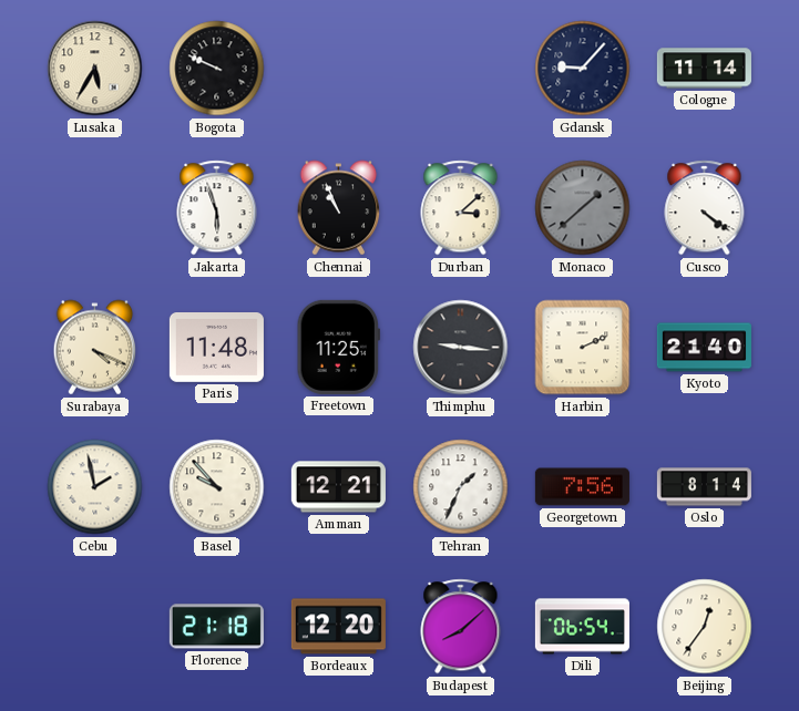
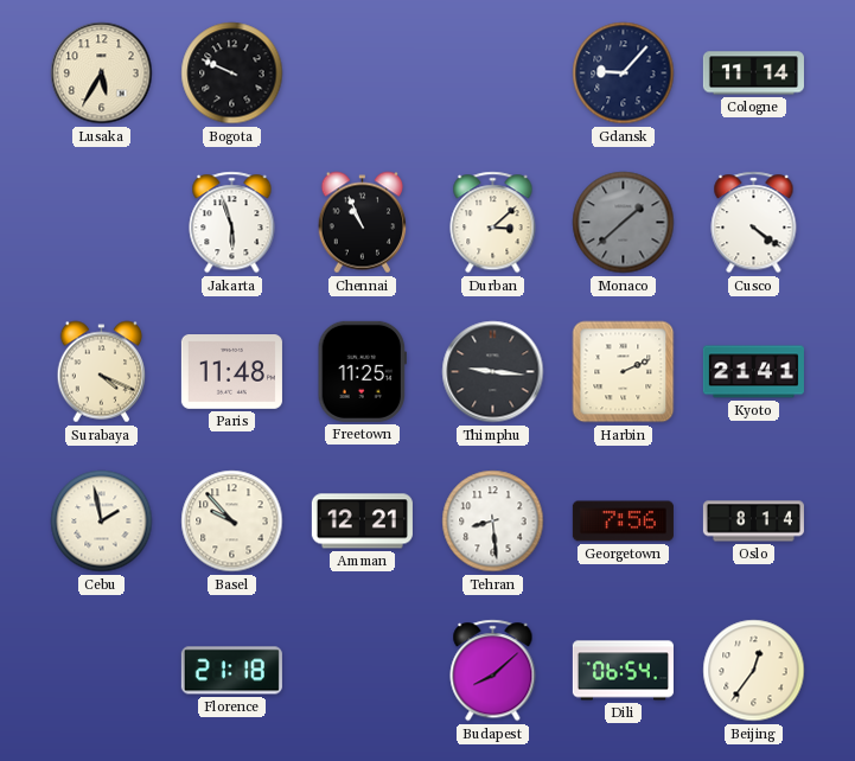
Kyoto: 21:40 -> 21:41 (753, 372)
Tehran: 1:34 -> 8:29 (493, 522)
Bordeaux: 12:20 -> none (338, 627)
